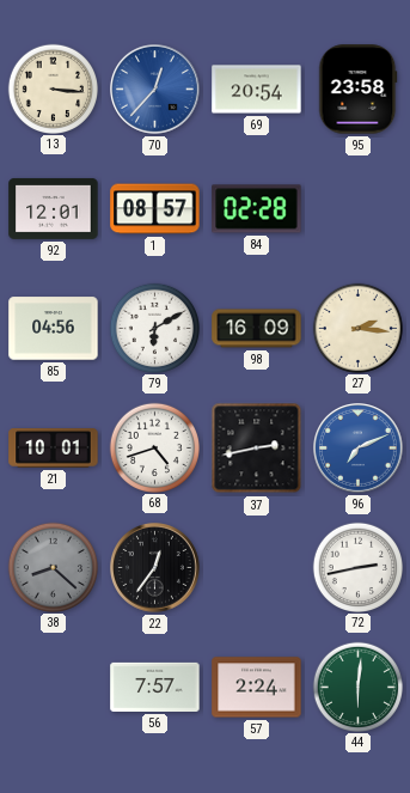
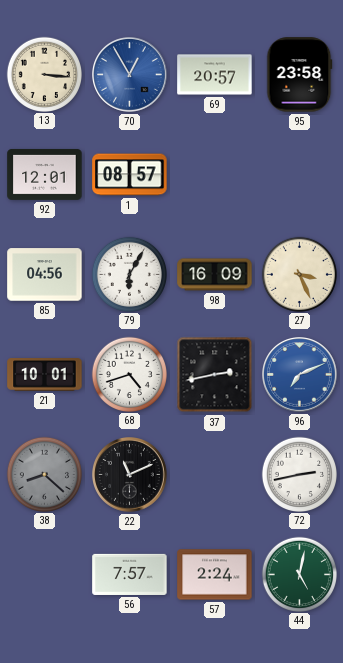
70: 12:37 -> 12:55 (130, 75)
69: 20:54 -> 20:57 (215, 75)
84: 02:28 -> none (257, 209)
79: 6:10 -> 6:05 (129, 274)
27: 2:16 -> 3:26 (299, 274)
22: 12:36 -> 11:11 (130, 475)
44: 6:01 -> 5:02 (299, 574)
